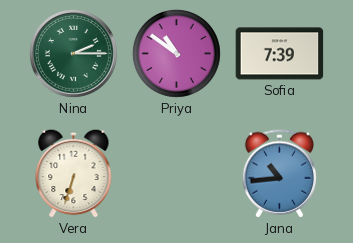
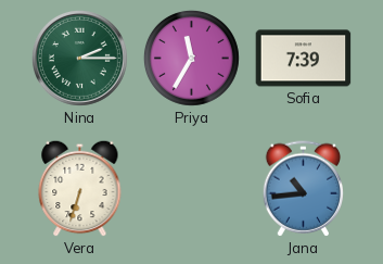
Priya: 10:51 -> 11:35 (191, 58)
